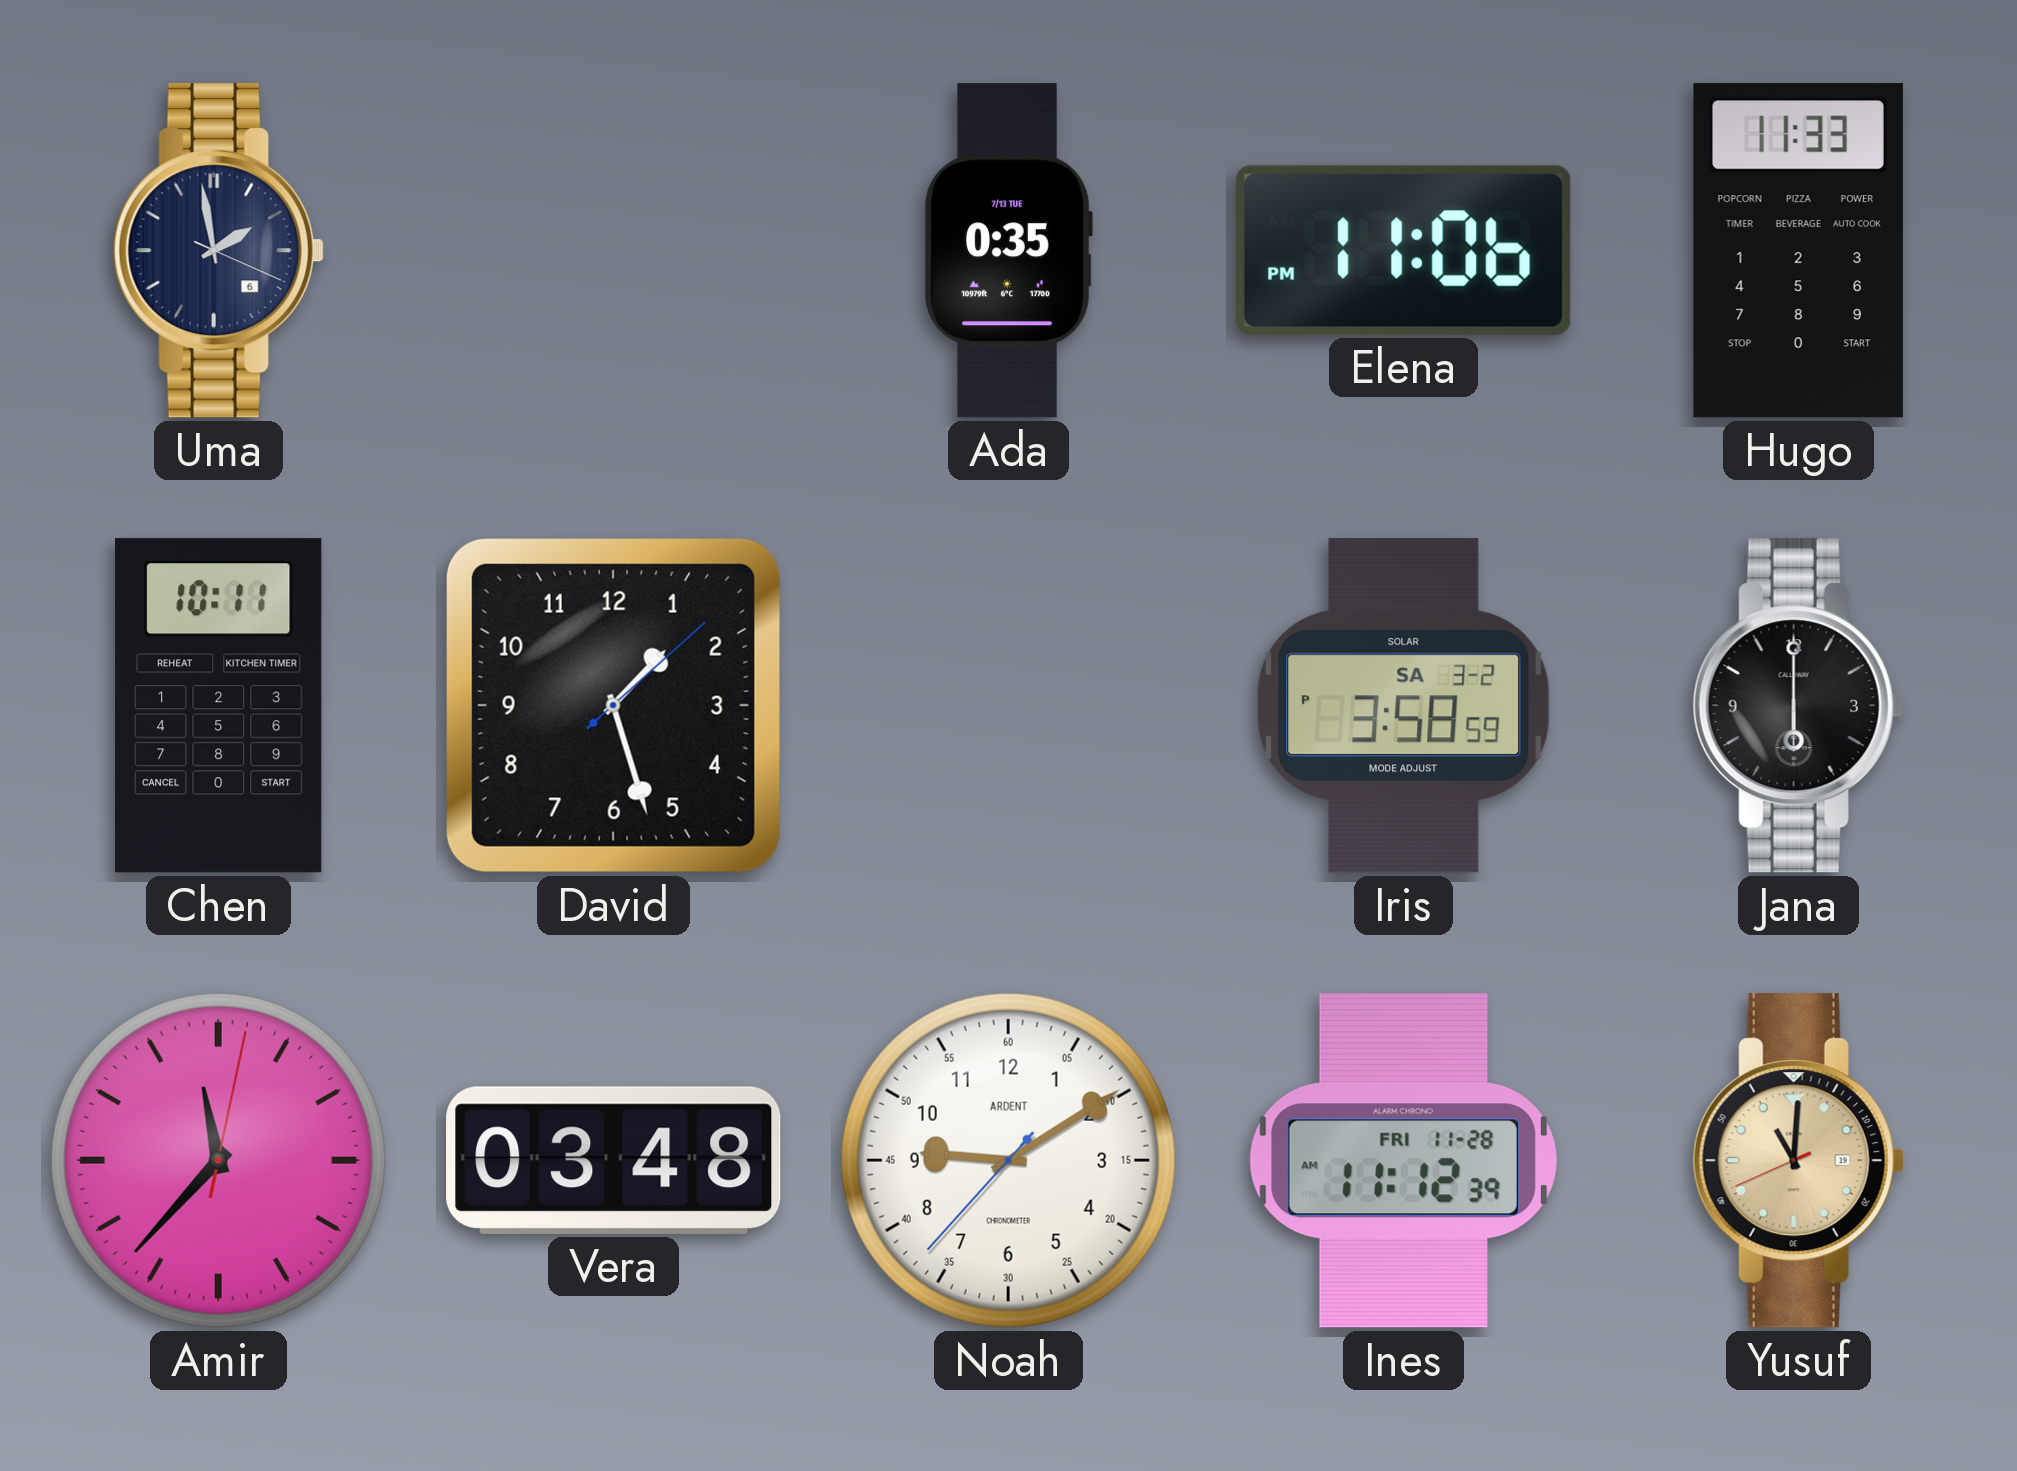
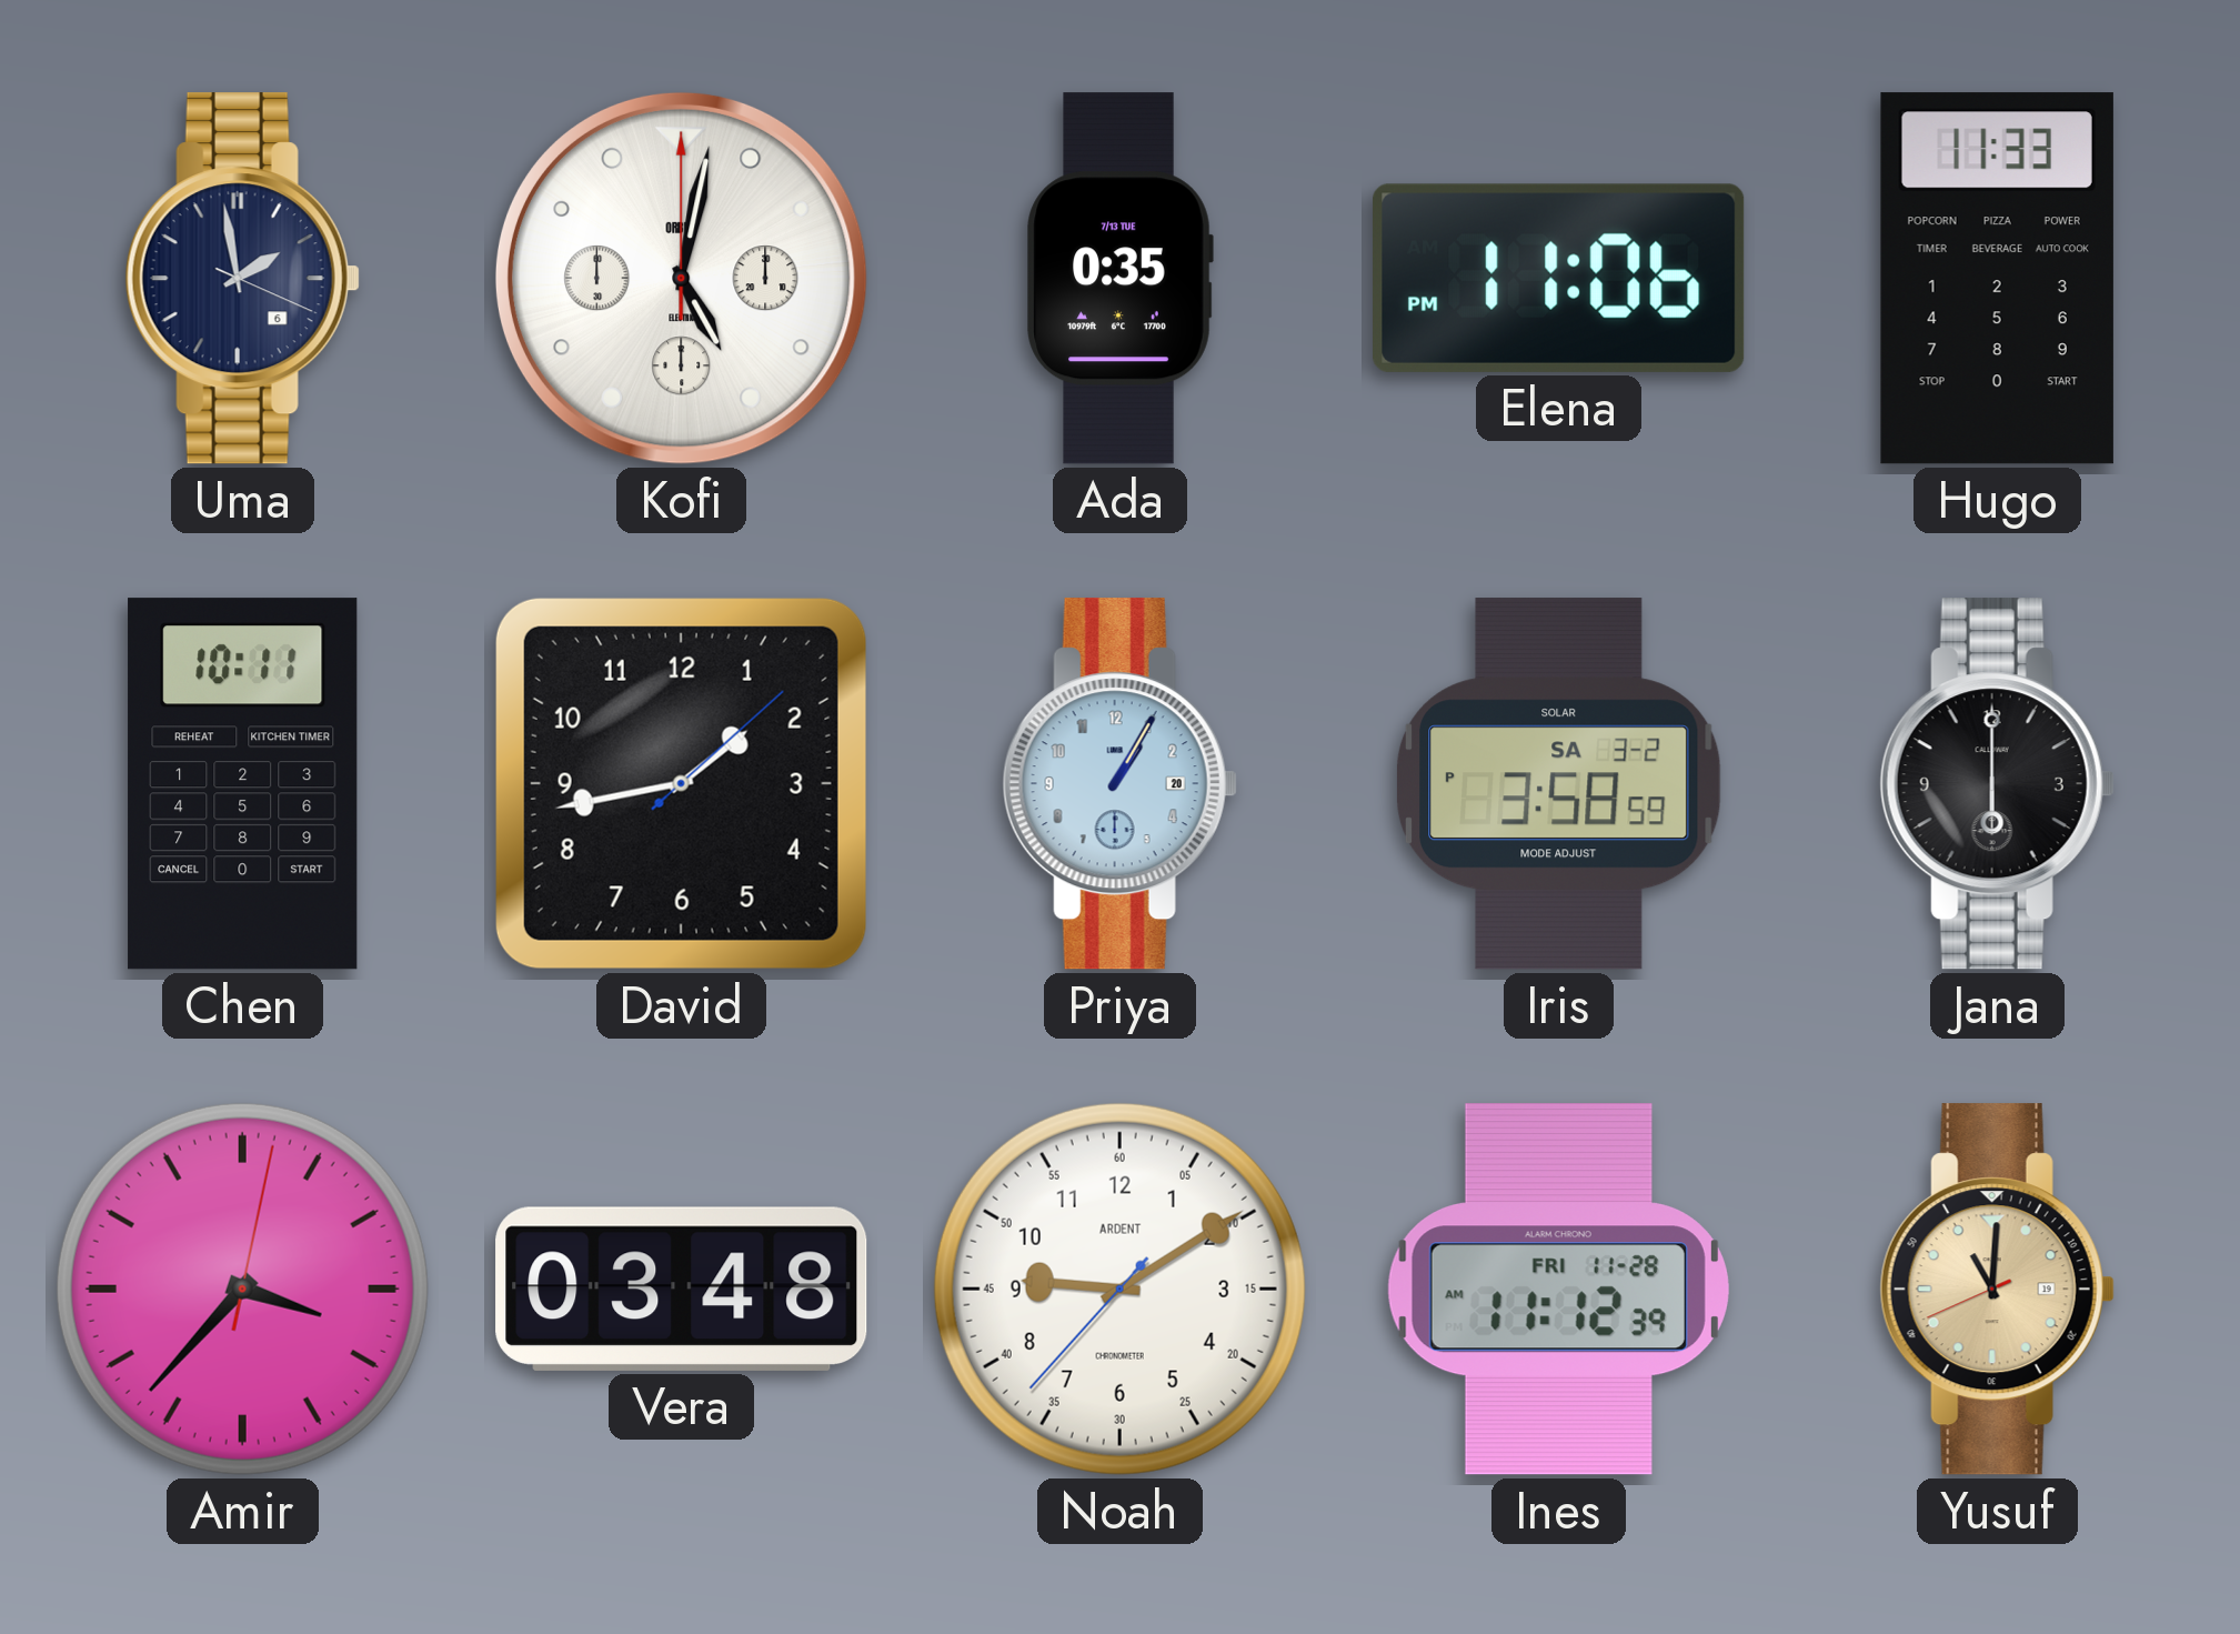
Kofi: none -> 5:02 (681, 278)
David: 1:27 -> 1:43 (681, 783)
Priya: none -> 1:05 (1119, 784)
Amir: 11:37 -> 3:37 (242, 1289)
